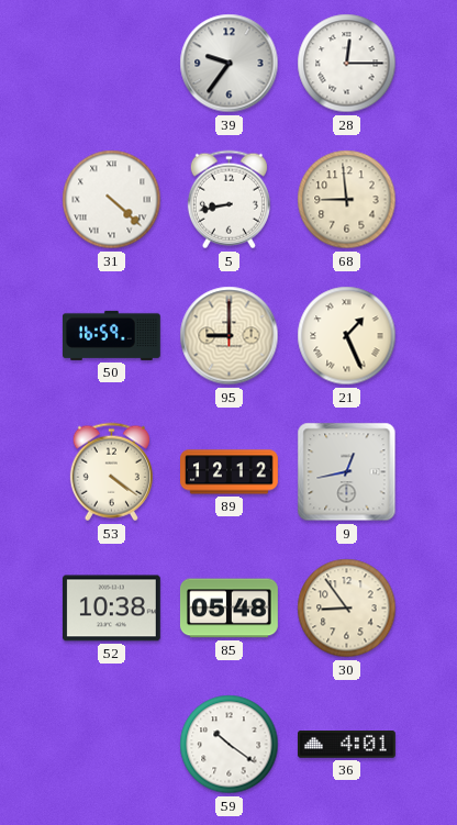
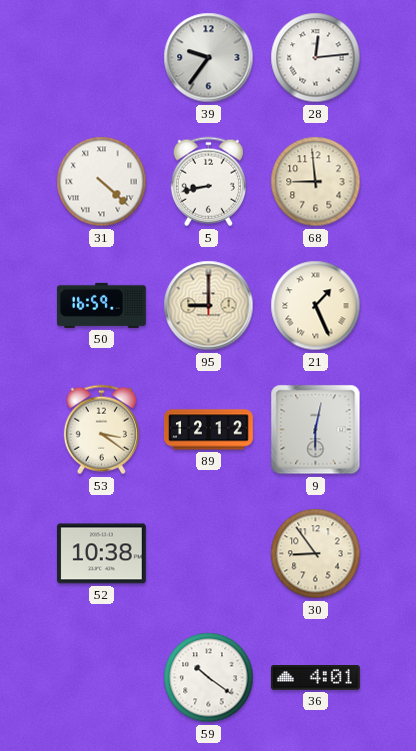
28: 12:15 -> 12:14 (316, 58)
53: 4:21 -> 3:21 (101, 430)
9: 12:43 -> 6:02 (316, 430)
85: 05:48 -> none (228, 609)
